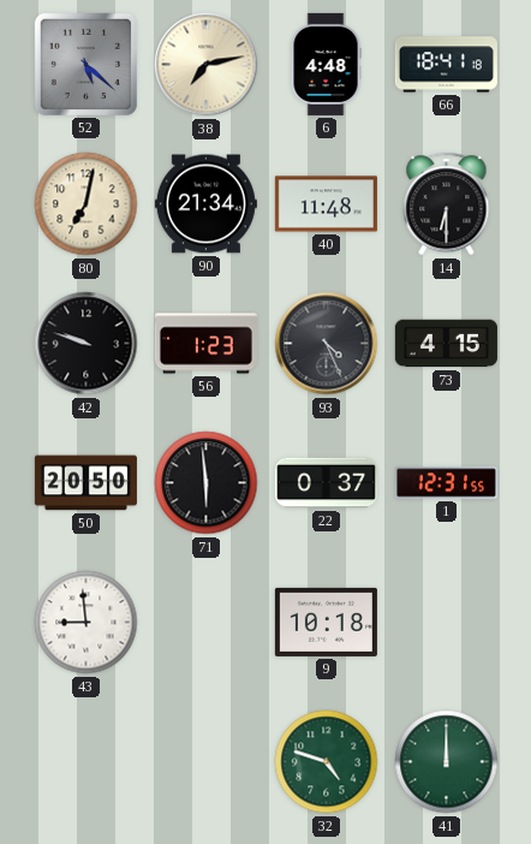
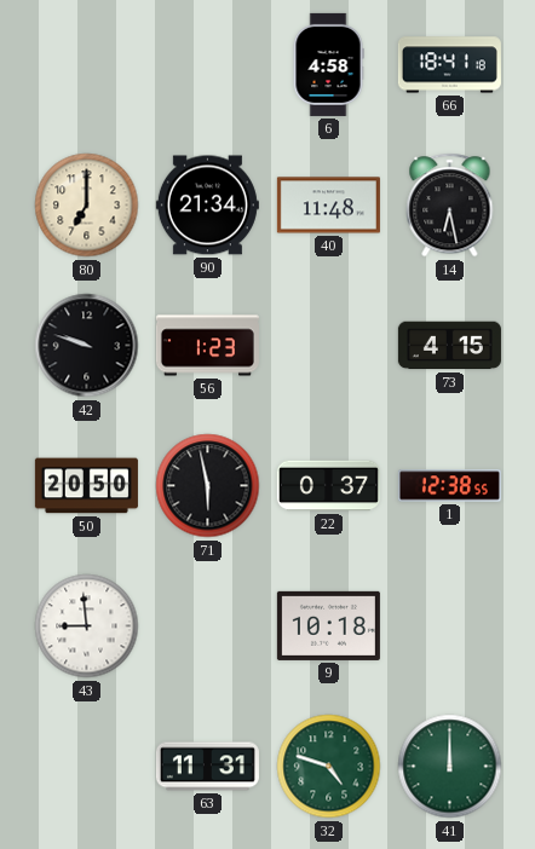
52: 5:22 -> none (85, 64)
38: 7:13 -> none (207, 65)
6: 4:48 -> 4:58 (328, 64)
80: 7:02 -> 7:00 (87, 206)
14: 6:30 -> 6:28 (450, 206)
93: 4:26 -> none (327, 344)
71: 5:59 -> 5:58 (208, 486)
1: 12:31 -> 12:38 (449, 486)
63: none -> 11:31 (207, 767)
